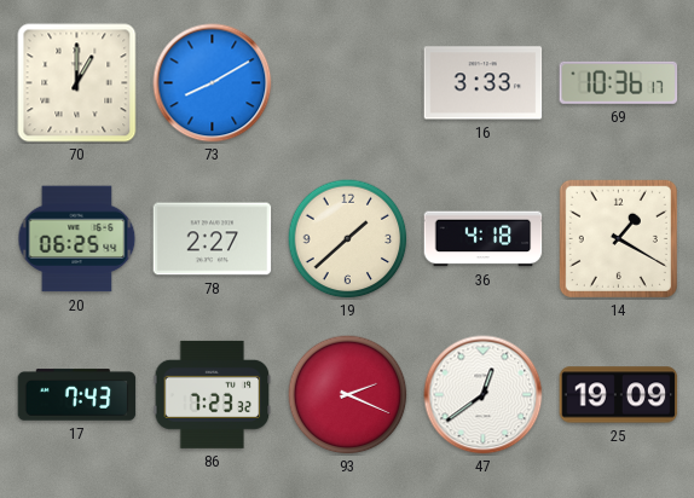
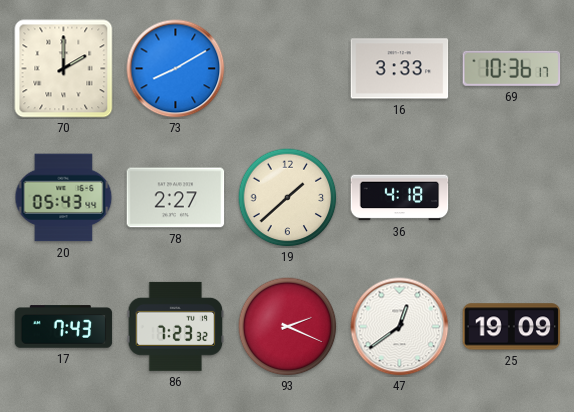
70: 1:00 -> 2:00 (64, 69)
20: 06:25 -> 05:43 (64, 198)
14: 1:20 -> none (618, 238)
